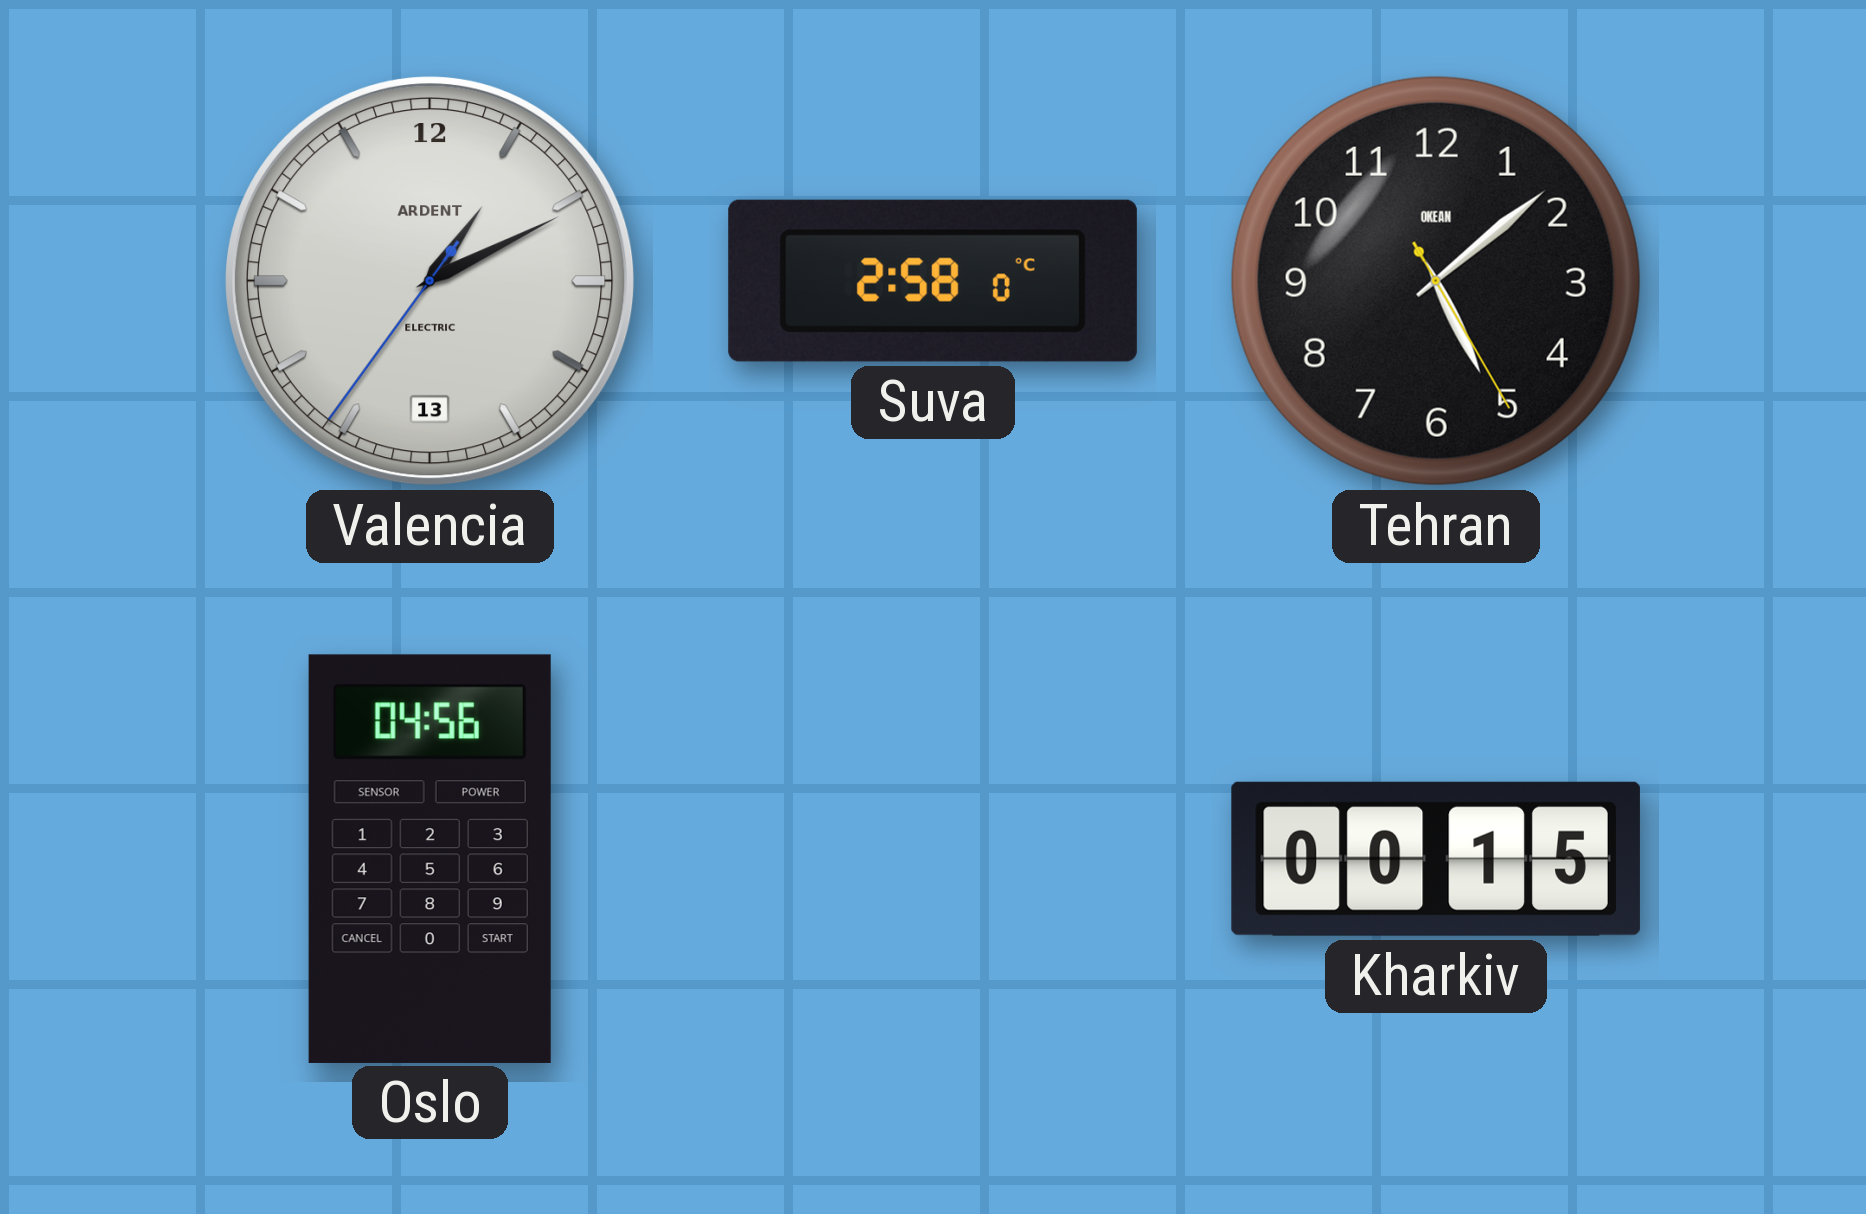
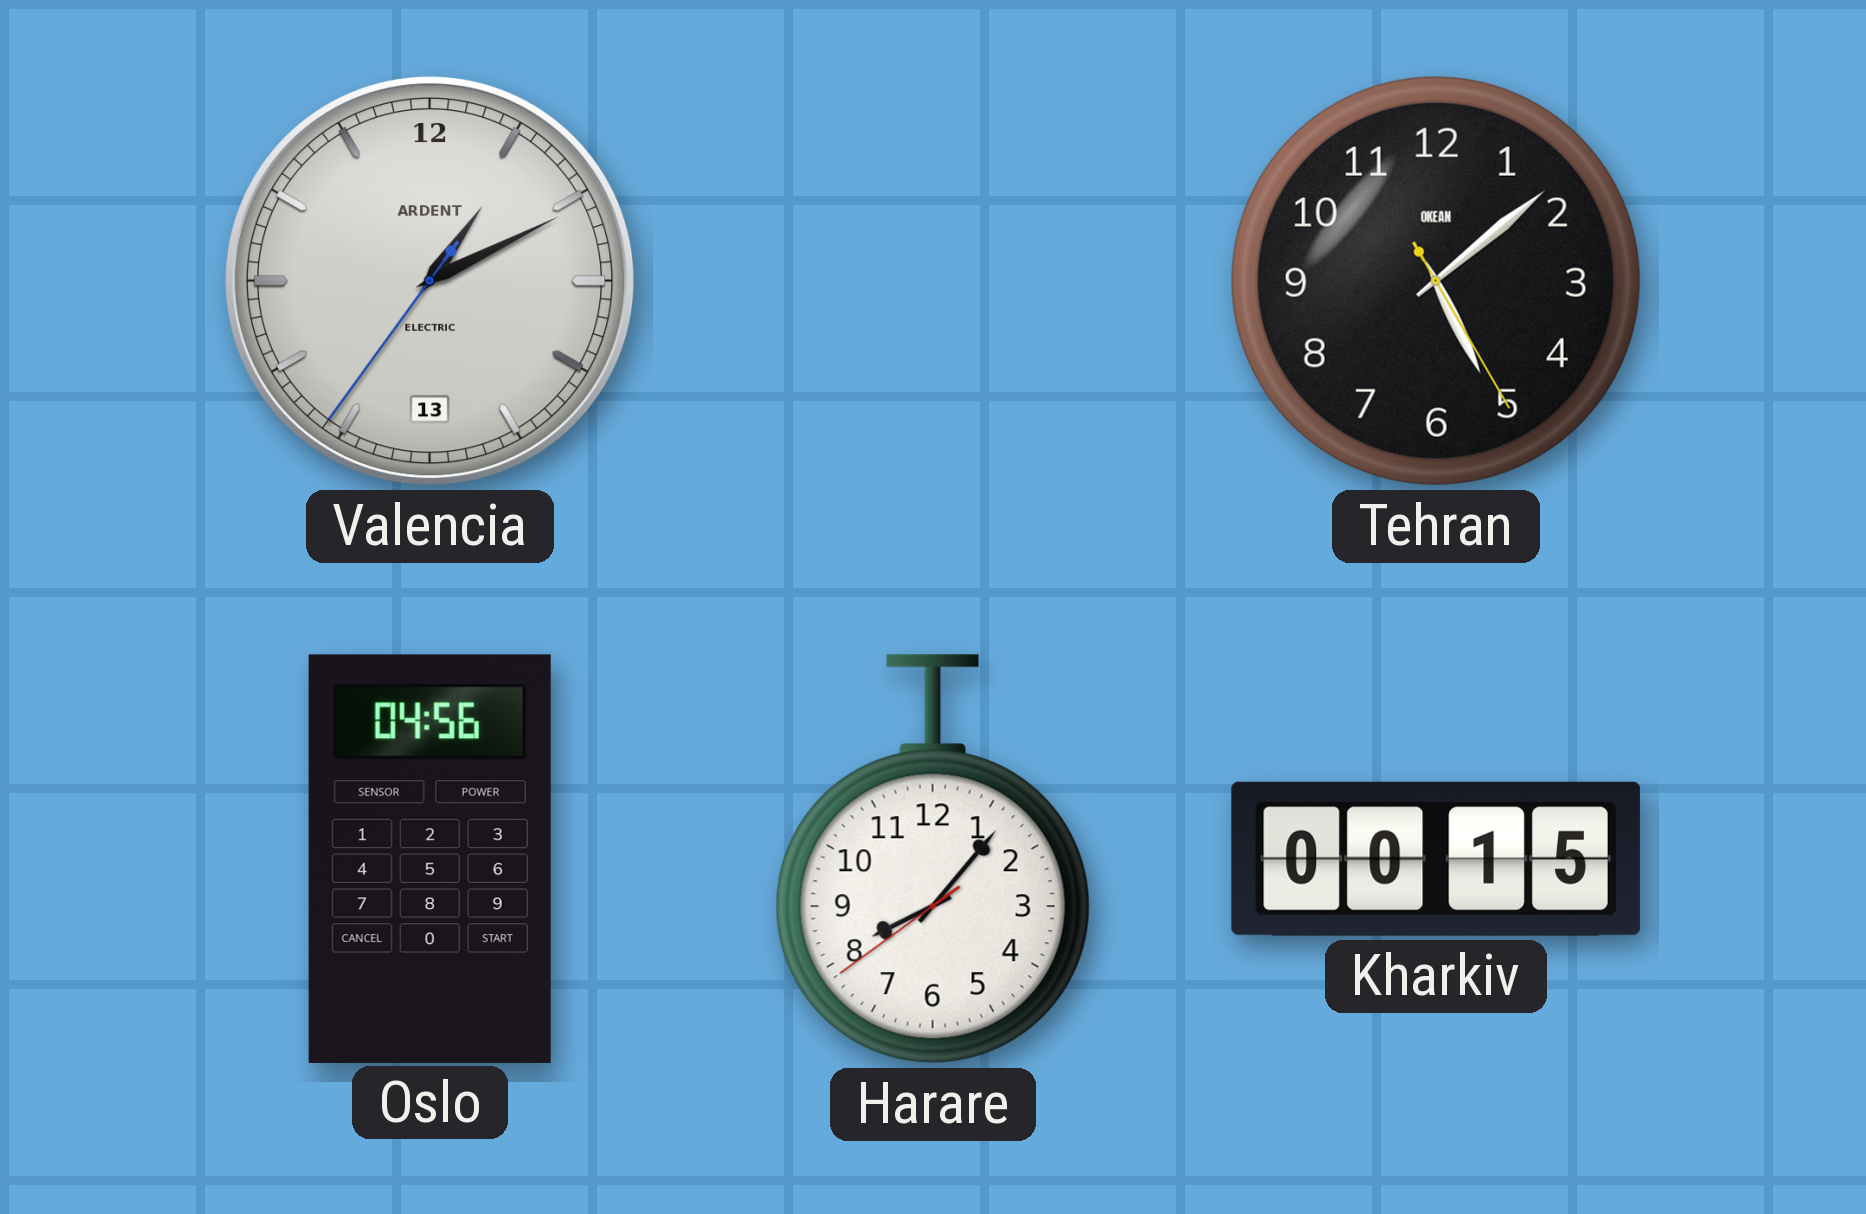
Suva: 2:58 -> none (933, 281)
Harare: none -> 8:06 (933, 859)
